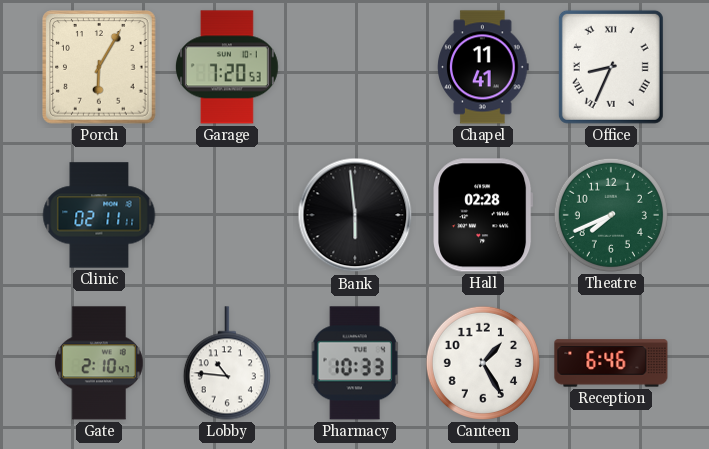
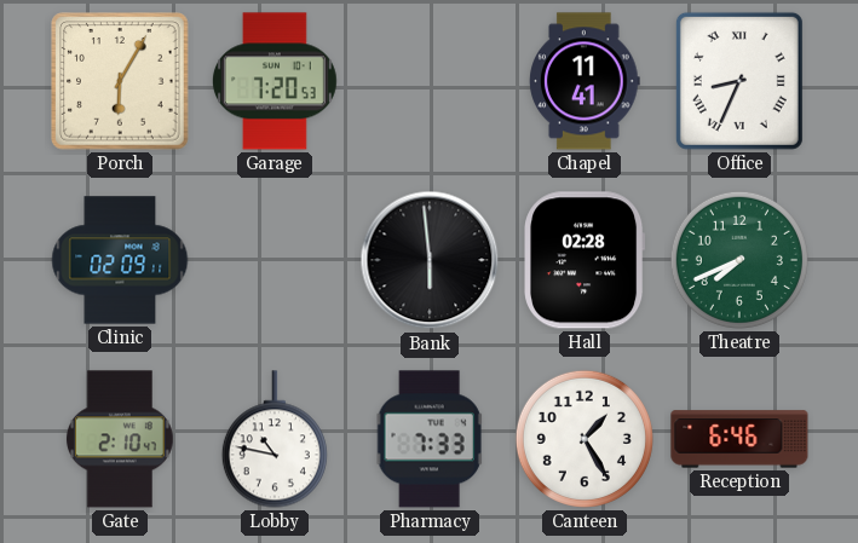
Clinic: 02:11 -> 02:09 (120, 260)
Lobby: 10:46 -> 10:47 (275, 439)
Pharmacy: 10:33 -> 7:33 (430, 439)
